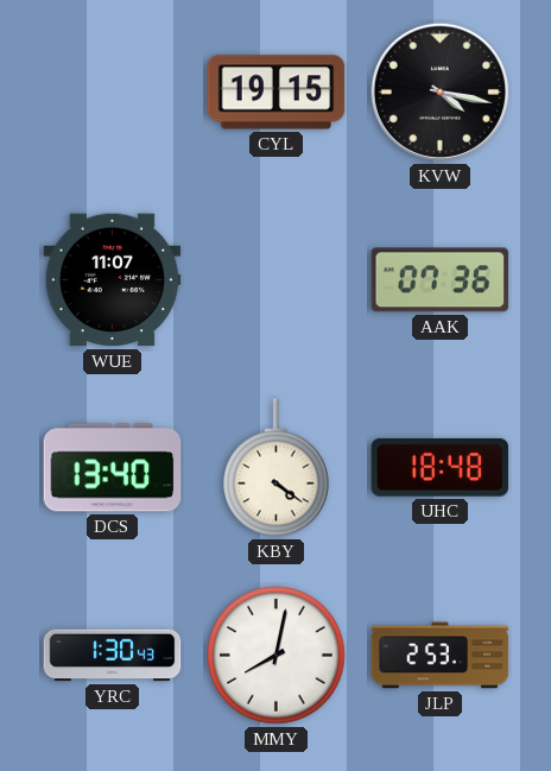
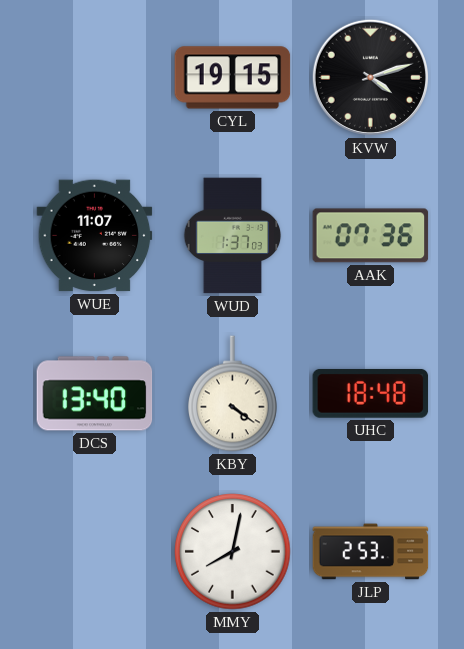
KVW: 4:17 -> 4:12 (370, 77)
WUD: none -> 1:37 (233, 236)
YRC: 1:30 -> none (113, 656)
